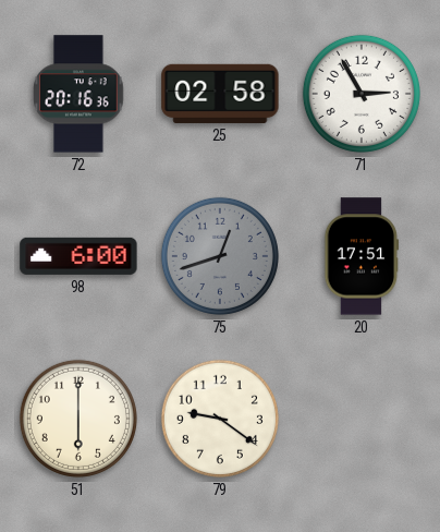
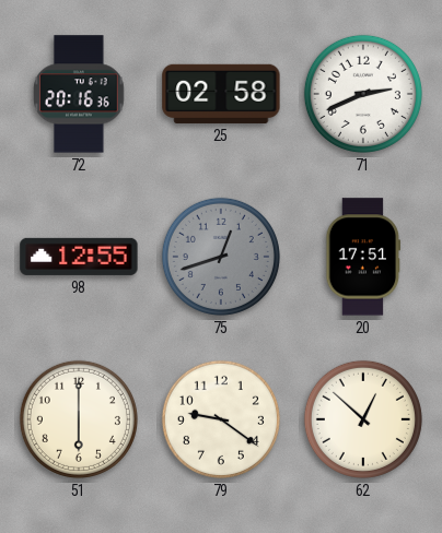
71: 2:55 -> 2:41 (363, 94)
98: 6:00 -> 12:55 (79, 257)
62: none -> 12:52 (363, 419)
